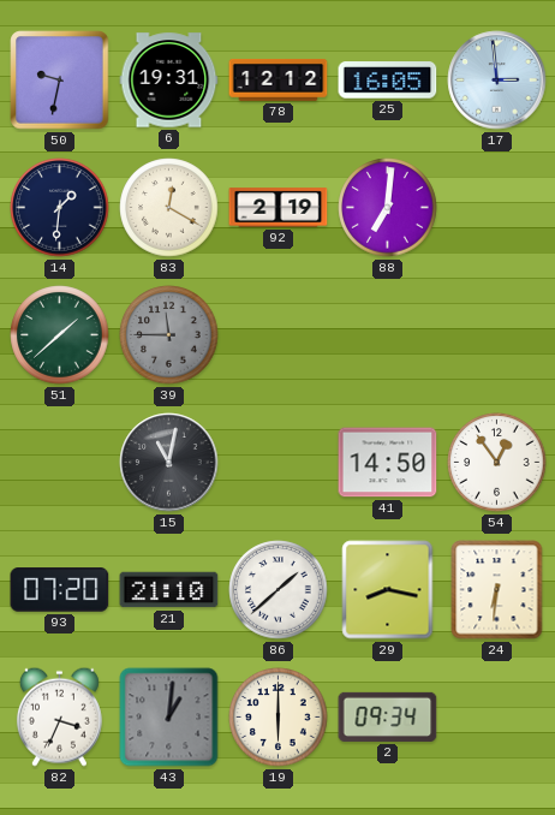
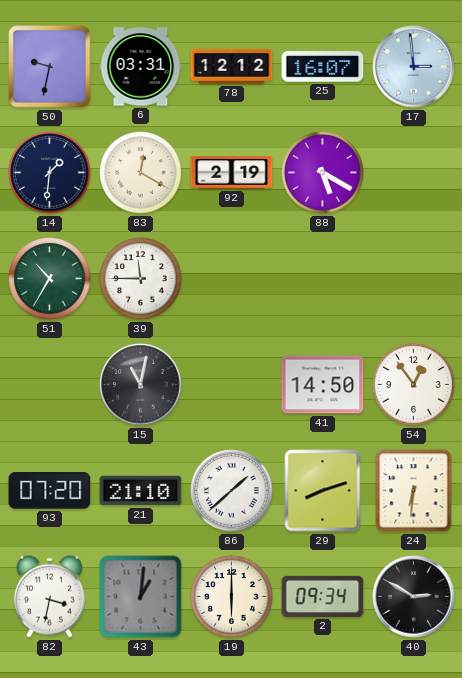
6: 19:31 -> 03:31 (141, 67)
25: 16:05 -> 16:07 (323, 67)
88: 7:01 -> 5:20 (323, 173)
51: 1:38 -> 10:35 (50, 279)
39 dial: grey -> white (141, 279)
29: 8:17 -> 8:12 (323, 491)
82: 3:34 -> 3:32 (49, 596)
40: none -> 2:50 (414, 597)
